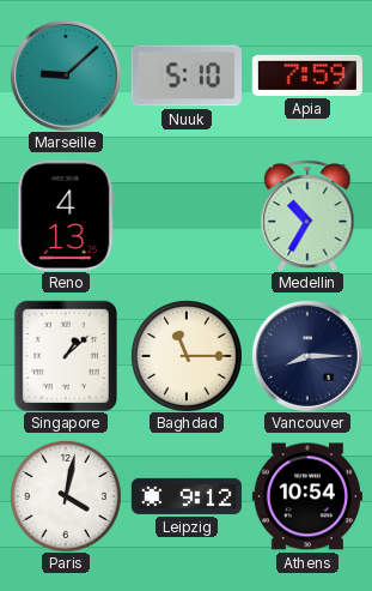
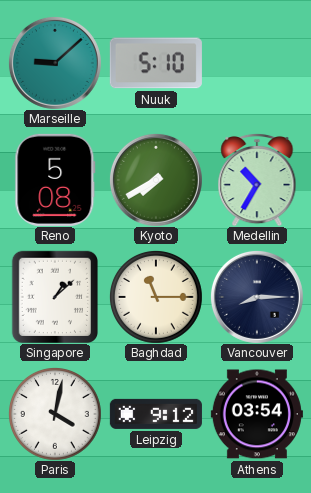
Apia: 7:59 -> none (307, 76)
Reno: 4:13 -> 5:08 (55, 180)
Kyoto: none -> 7:40 (156, 180)
Athens: 10:54 -> 03:54 (257, 414)
